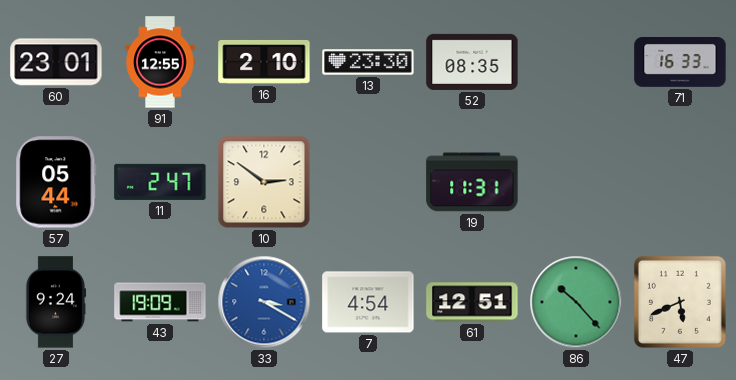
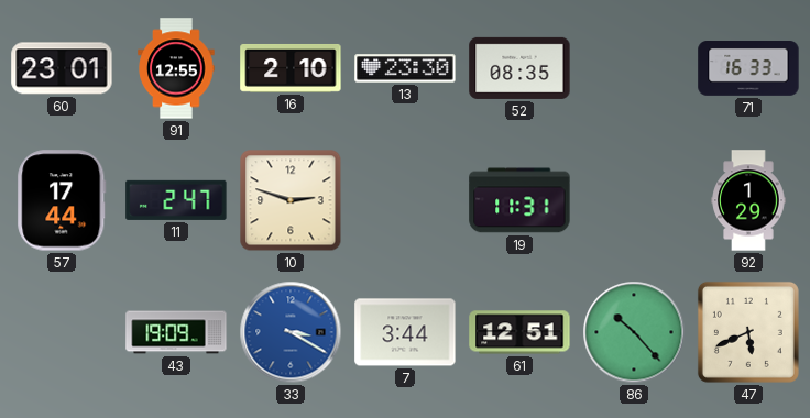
57: 05:44 -> 17:44 (62, 200)
10: 2:51 -> 2:48 (291, 200)
92: none -> 1:29 (748, 200)
27: 9:24 -> none (56, 302)
7: 4:54 -> 3:44 (405, 332)
